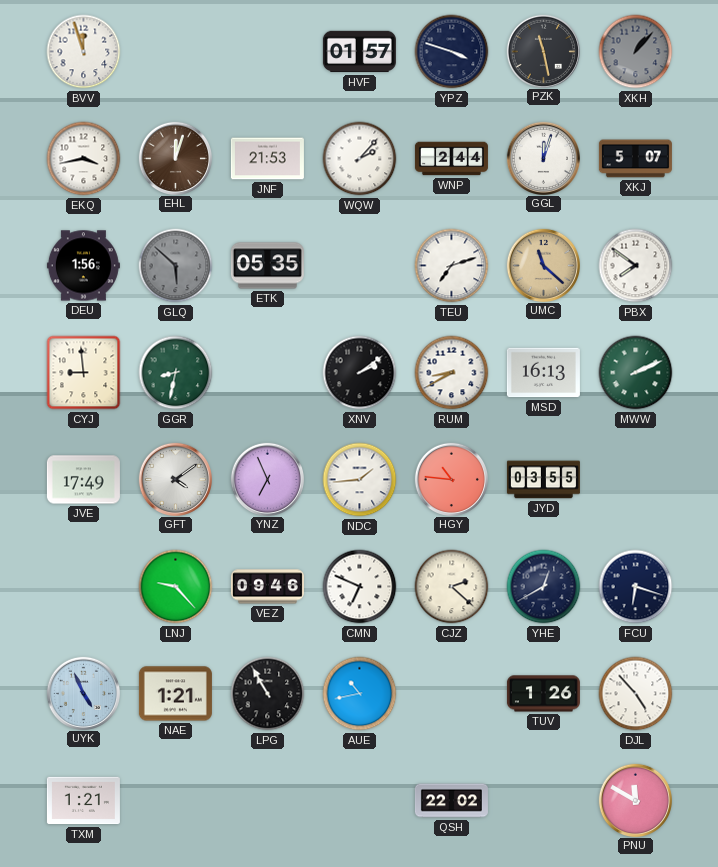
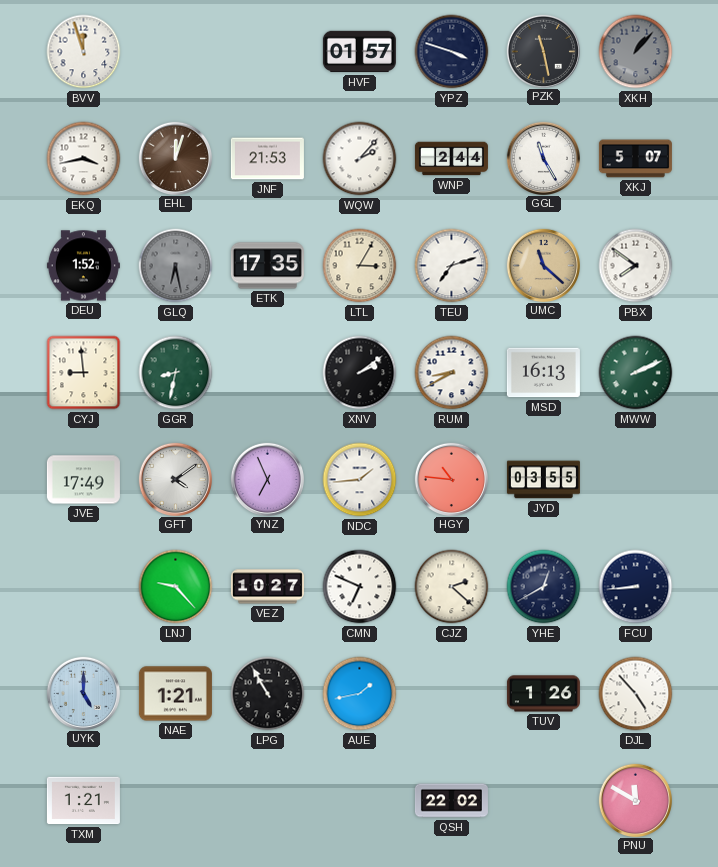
GGL: 12:03 -> 11:25 (543, 158)
DEU: 1:56 -> 1:52 (83, 266)
GLQ: 5:52 -> 6:28 (176, 266)
ETK: 05:35 -> 17:35 (267, 266)
LTL: none -> 3:05 (360, 266)
VEZ: 09:46 -> 10:27 (267, 587)
FCU: 6:18 -> 8:44 (636, 587)
UYK: 4:56 -> 5:00 (83, 693)
AUE: 10:43 -> 1:43 (360, 694)
